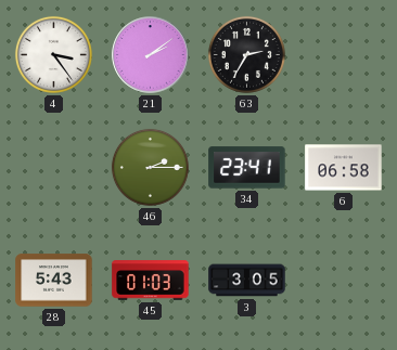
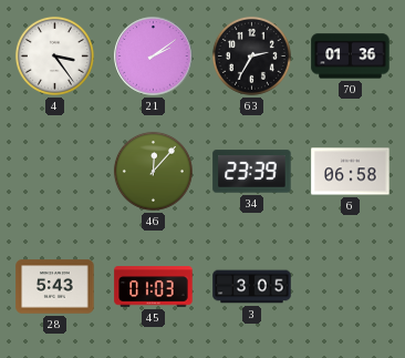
70: none -> 01:36 (351, 57)
46: 2:15 -> 12:07 (153, 171)
34: 23:41 -> 23:39 (252, 172)
